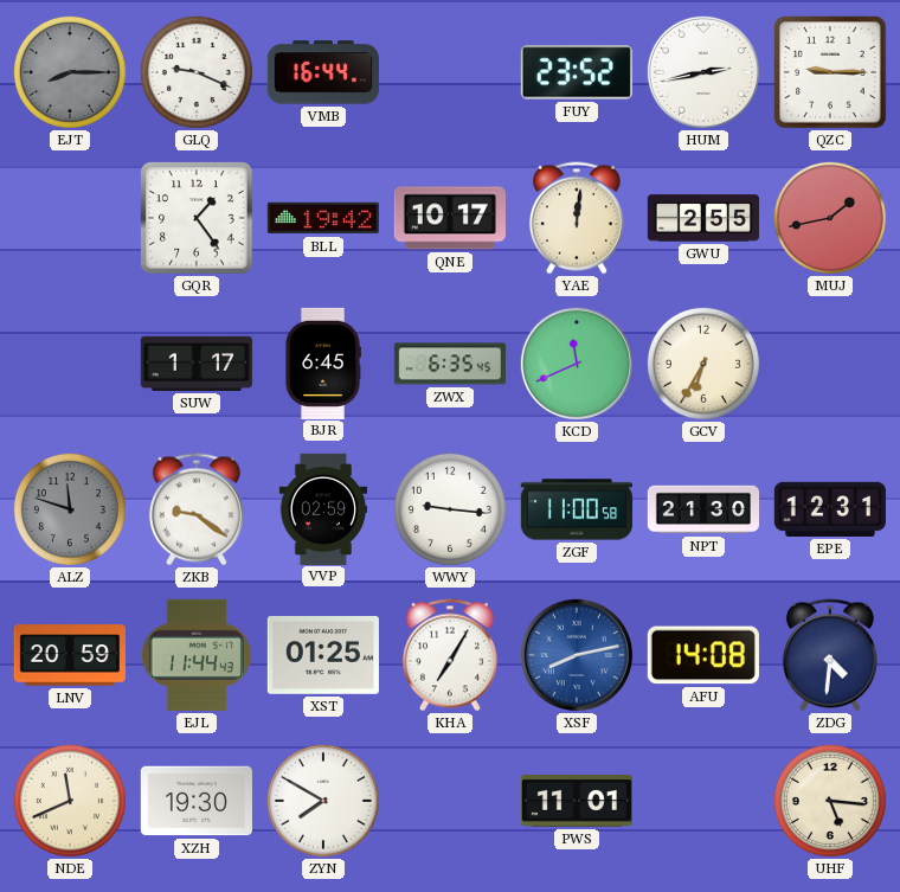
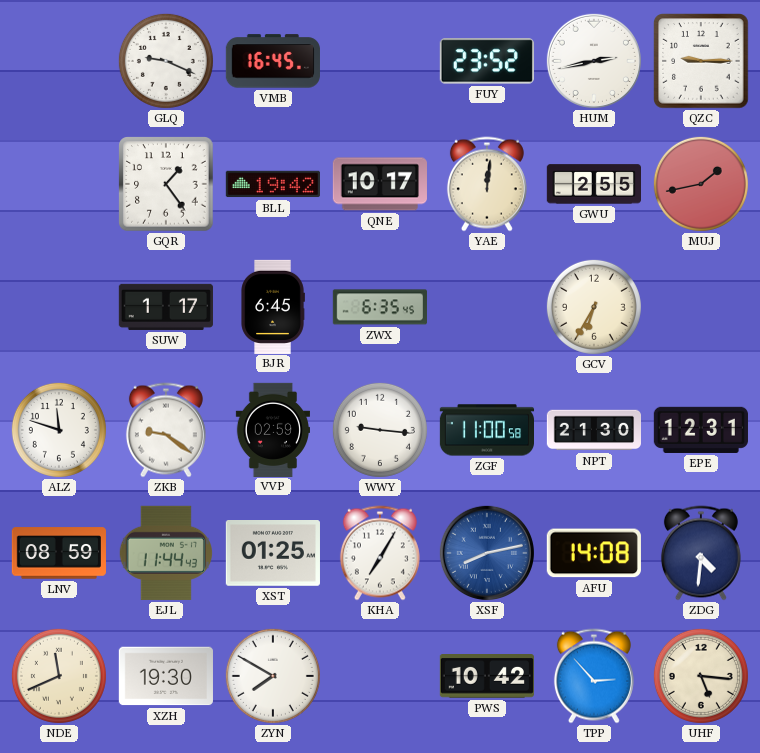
EJT: 8:15 -> none (70, 72)
VMB: 16:44 -> 16:45 (273, 61)
KCD: 11:41 -> none (577, 364)
ALZ dial: grey -> white (59, 430)
LNV: 20:59 -> 08:59 (58, 553)
PWS: 11:01 -> 10:42 (487, 676)
TPP: none -> 2:53 (594, 676)
